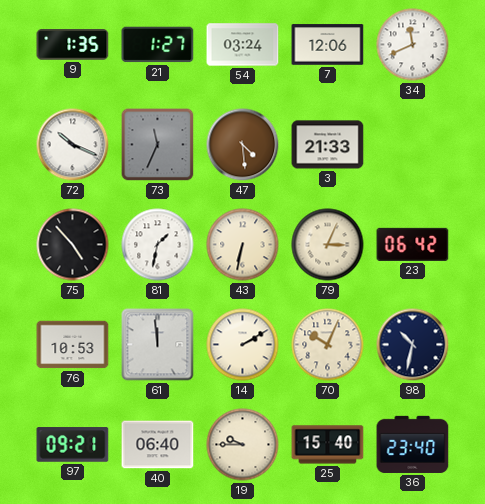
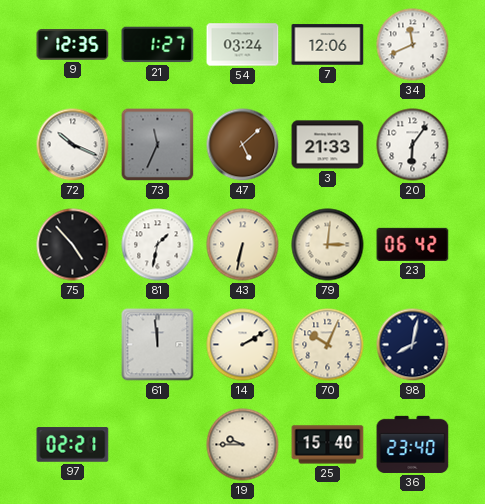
9: 1:35 -> 12:35 (73, 45)
47: 4:29 -> 5:08 (243, 145)
20: none -> 6:06 (413, 145)
79: 3:04 -> 3:01 (328, 245)
76: 10:53 -> none (73, 345)
98: 10:32 -> 8:02 (413, 345)
97: 09:21 -> 02:21 (73, 445)
40: 06:40 -> none (158, 445)
